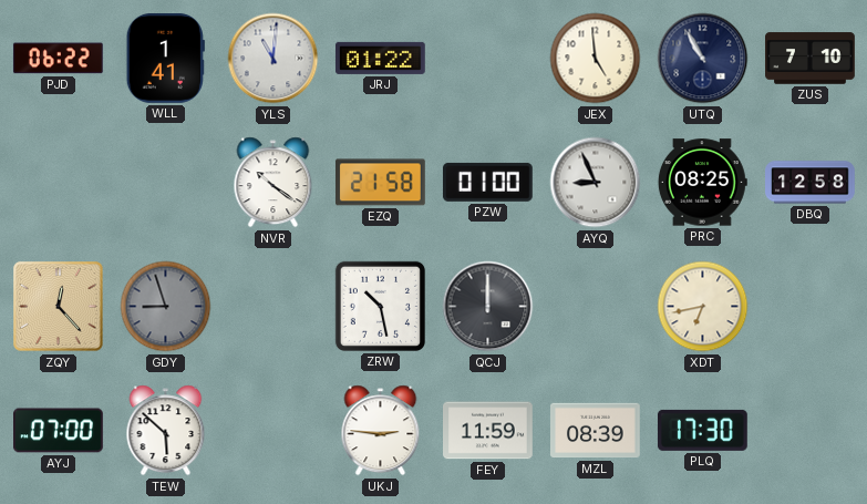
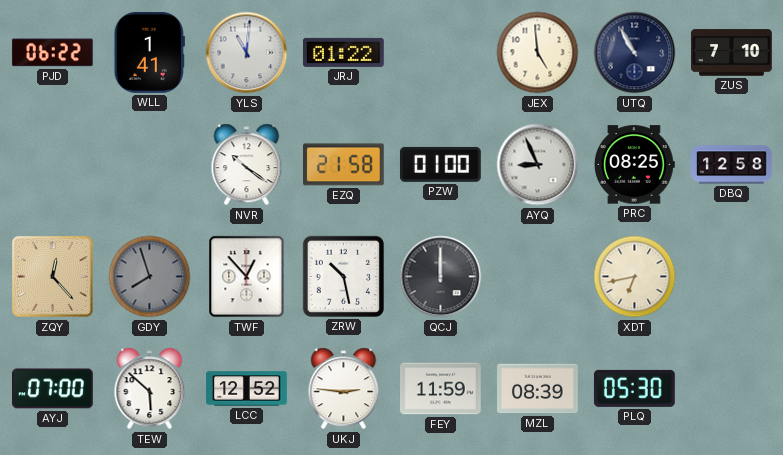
GDY: 8:57 -> 7:57 (150, 277)
TWF: none -> 12:53 (247, 277)
LCC: none -> 12:52 (247, 389)
PLQ: 17:30 -> 05:30 (634, 388)
